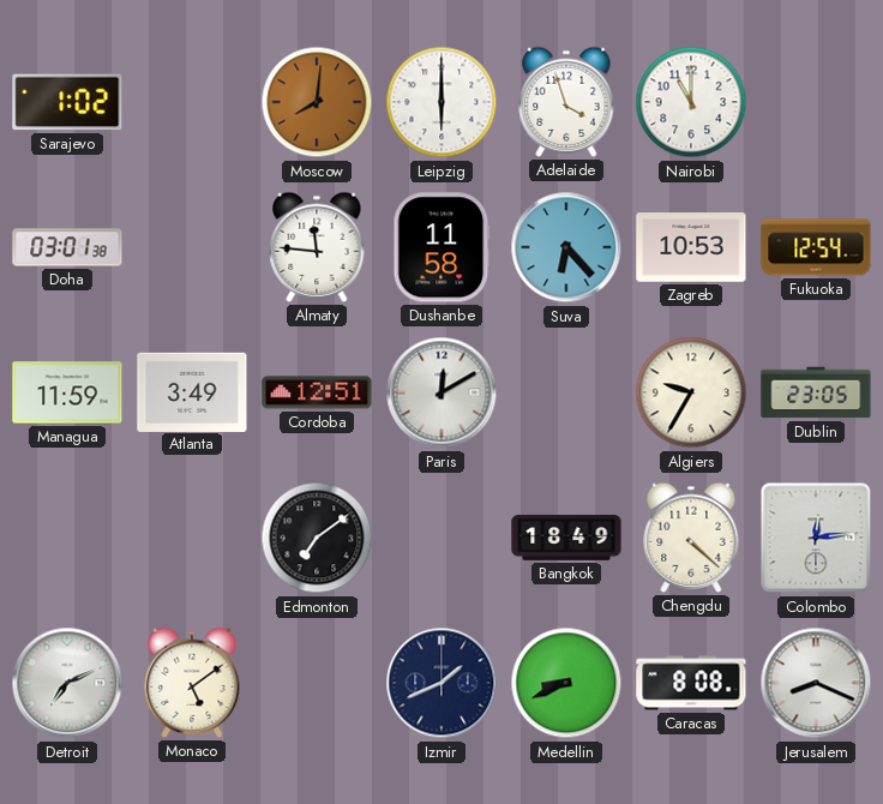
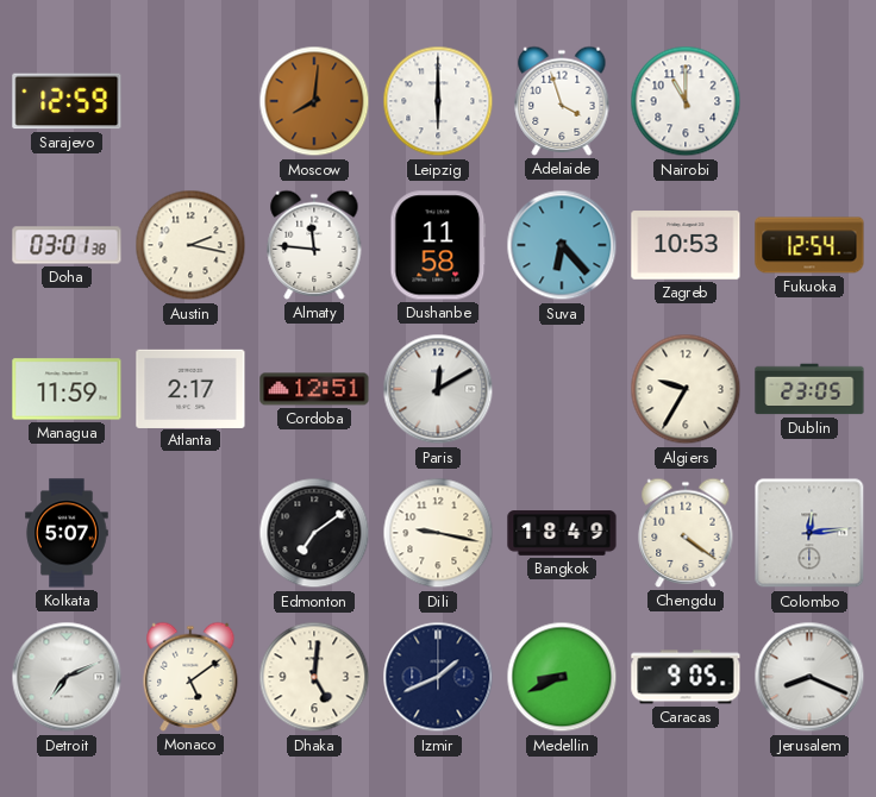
Sarajevo: 1:02 -> 12:59 (67, 101)
Austin: none -> 2:17 (190, 245)
Atlanta: 3:49 -> 2:17 (190, 388)
Kolkata: none -> 5:07 (67, 533)
Dili: none -> 9:17 (438, 533)
Chengdu: 4:22 -> 4:21 (686, 533)
Dhaka: none -> 5:01 (314, 677)
Caracas: 8:08 -> 9:05 (686, 677)
